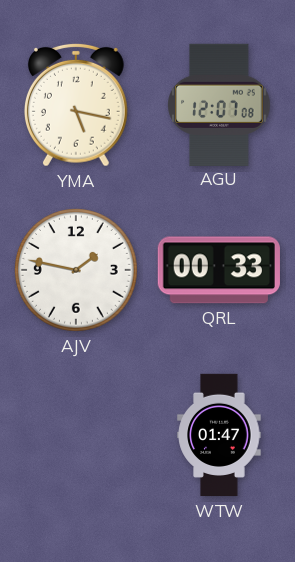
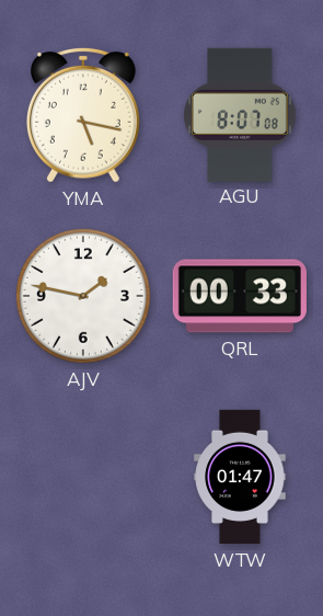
AGU: 12:07 -> 8:07 (240, 114)
